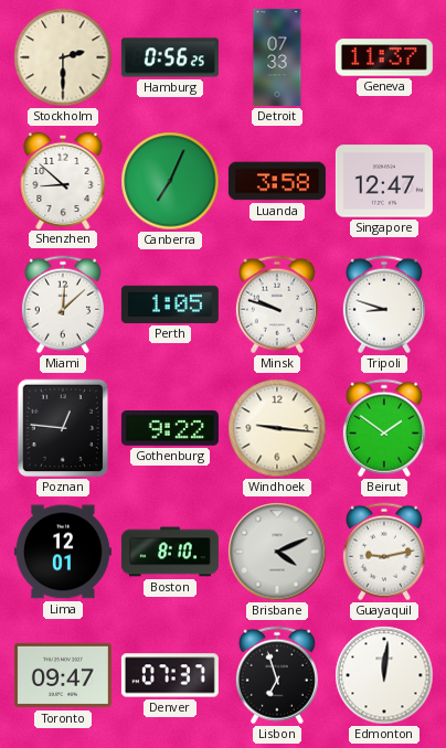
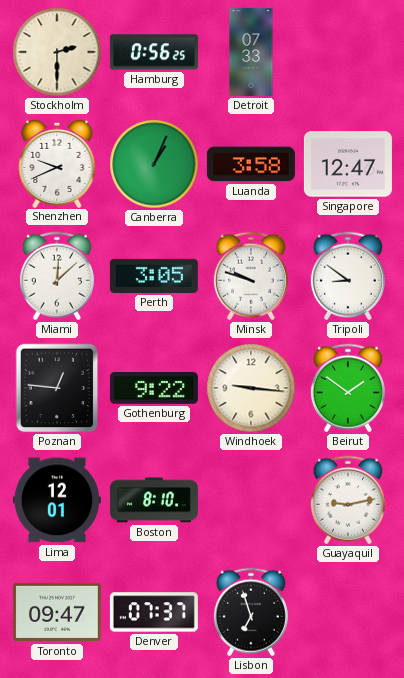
Geneva: 11:37 -> none (384, 57)
Shenzhen: 8:52 -> 9:41 (57, 163)
Canberra: 7:04 -> 1:04 (154, 164)
Perth: 1:05 -> 3:05 (154, 276)
Tripoli: 8:48 -> 8:51 (348, 276)
Brisbane: 4:11 -> none (277, 552)
Edmonton: 12:01 -> none (384, 675)
